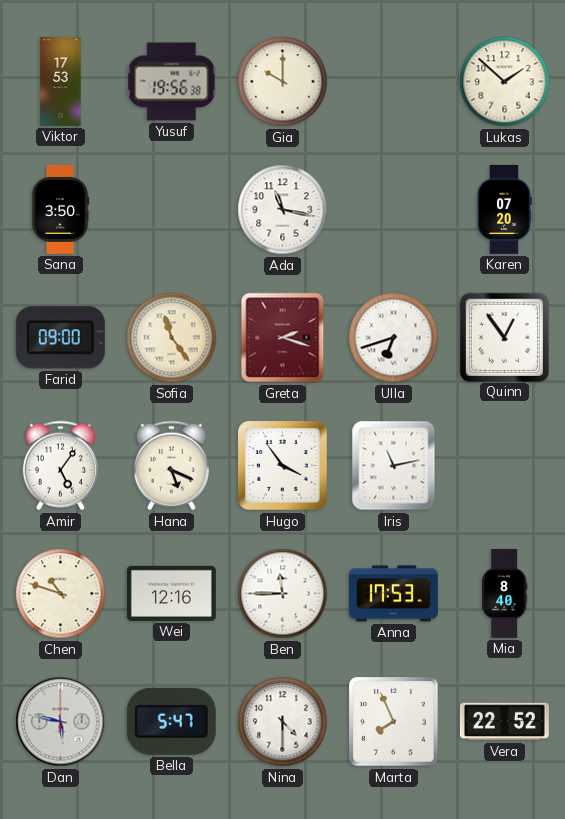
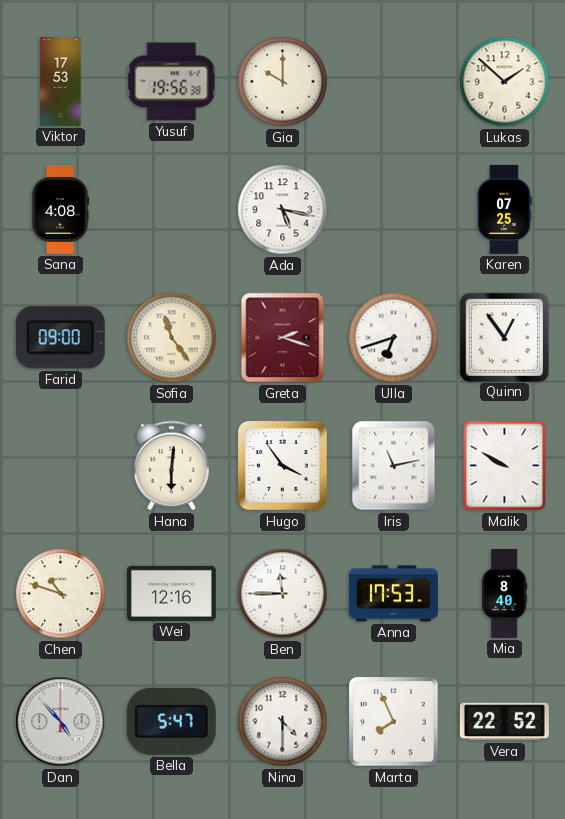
Sana: 3:50 -> 4:08 (60, 209)
Ada: 11:17 -> 5:17 (283, 210)
Karen: 07:20 -> 07:25 (505, 209)
Amir: 5:06 -> none (60, 466)
Hana: 5:19 -> 6:01 (171, 466)
Malik: none -> 9:50 (505, 466)
Dan: 5:47 -> 4:53 (61, 722)
